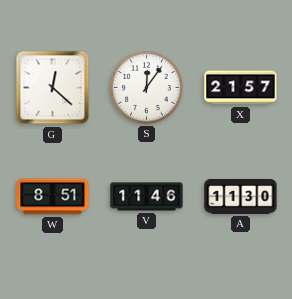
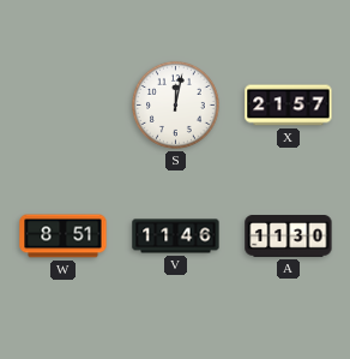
G: 12:22 -> none (53, 88)
S: 12:06 -> 12:02 (175, 104)
